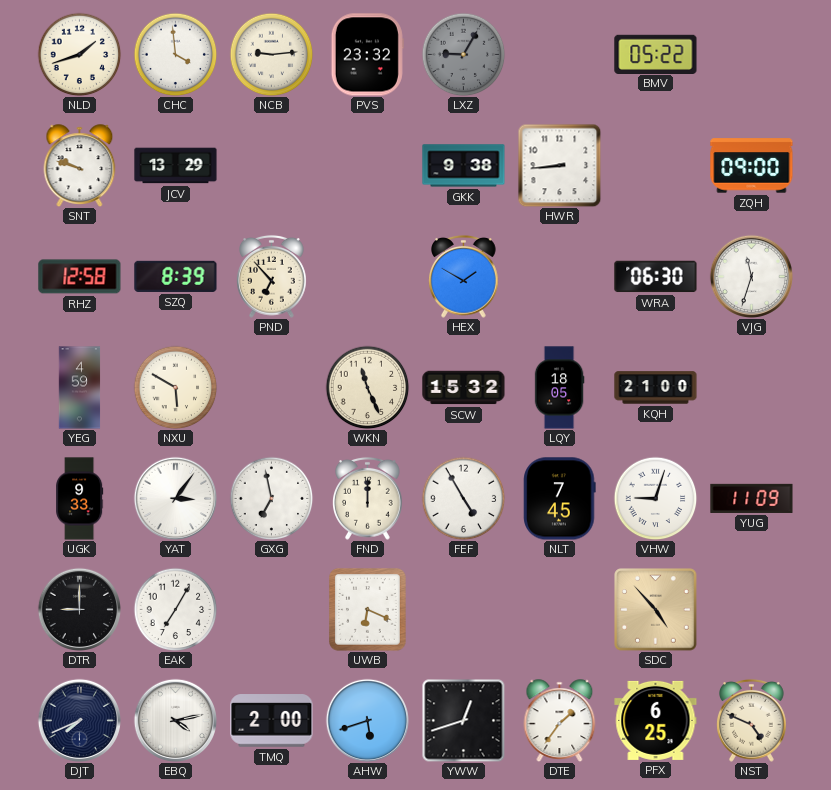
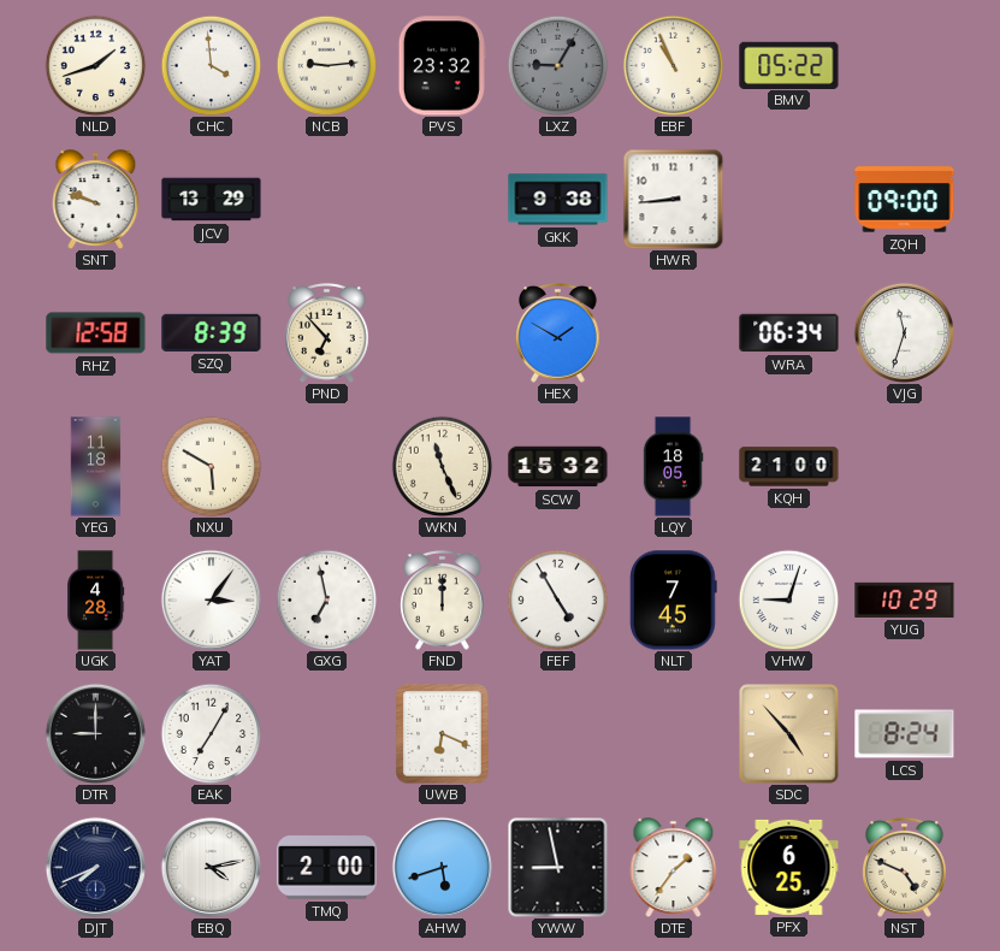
EBF: none -> 10:56 (673, 65)
WRA: 06:30 -> 06:34 (789, 333)
YEG: 4:59 -> 11:18 (96, 467)
UGK: 9:33 -> 4:28 (96, 601)
YUG: 11:09 -> 10:29 (905, 599)
LCS: none -> 8:24 (905, 734)
YWW: 12:42 -> 8:58 (557, 867)
